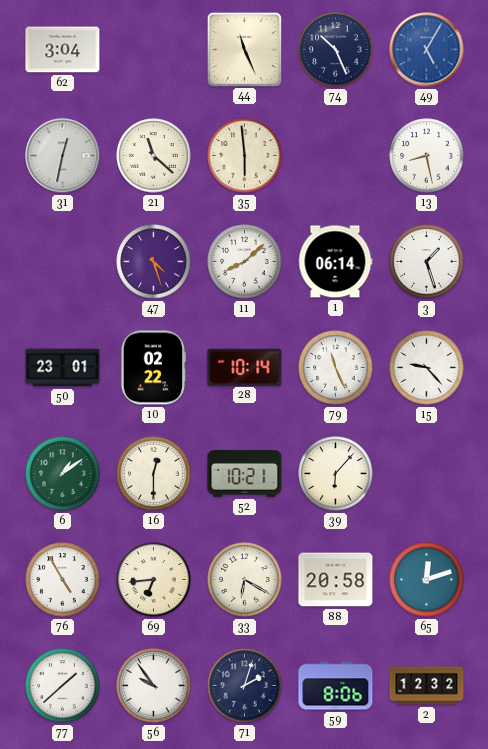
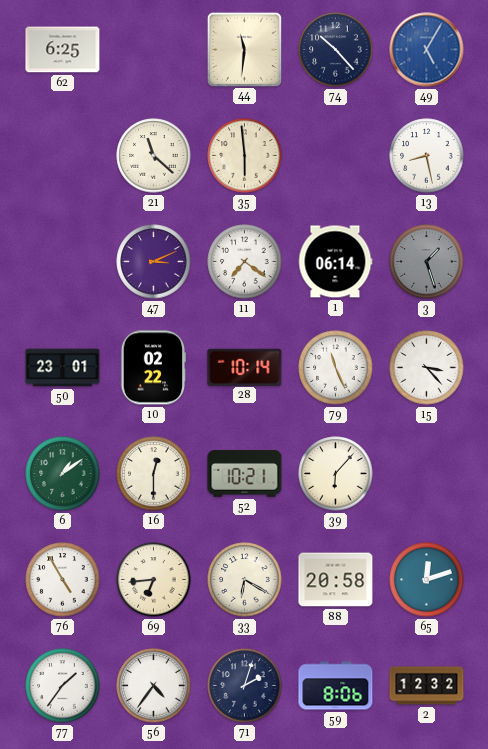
62: 3:04 -> 6:25 (63, 50)
44: 11:26 -> 11:31 (244, 49)
74: 10:26 -> 10:23 (336, 50)
31: 12:32 -> none (63, 156)
47: 4:27 -> 3:11 (154, 262)
11: 8:08 -> 7:21 (245, 262)
3 dial: white -> grey (427, 262)
15: 9:23 -> 3:23 (427, 368)
77: 1:38 -> 1:36 (63, 686)
56: 9:54 -> 4:36 (154, 686)
